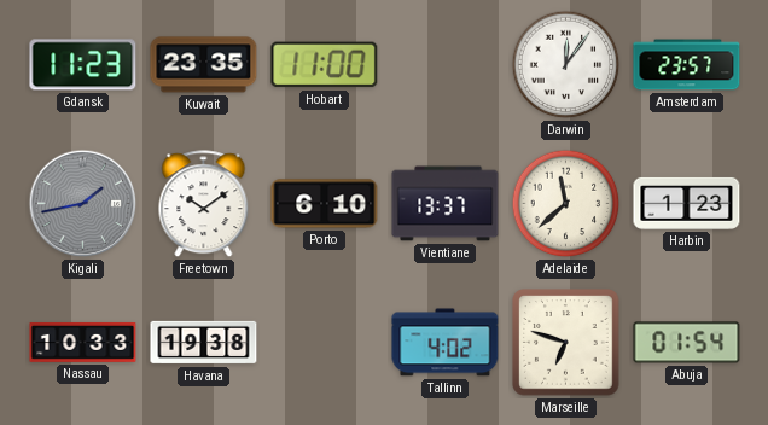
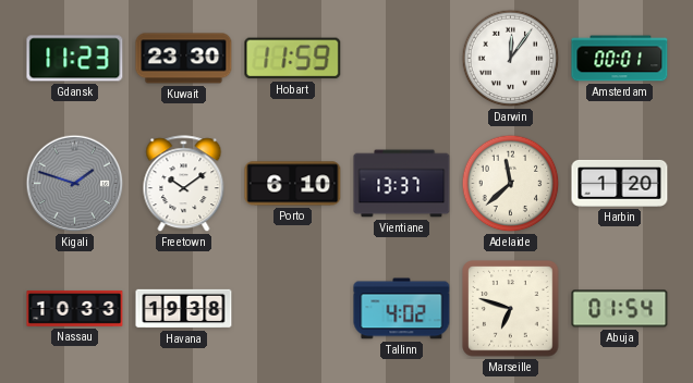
Kuwait: 23:35 -> 23:30 (184, 59)
Hobart: 11:00 -> 11:59 (293, 59)
Amsterdam: 23:57 -> 00:01 (620, 59)
Kigali: 1:43 -> 1:48 (75, 184)
Harbin: 1:23 -> 1:20 (620, 183)
